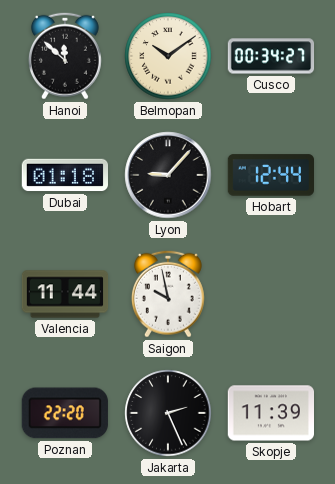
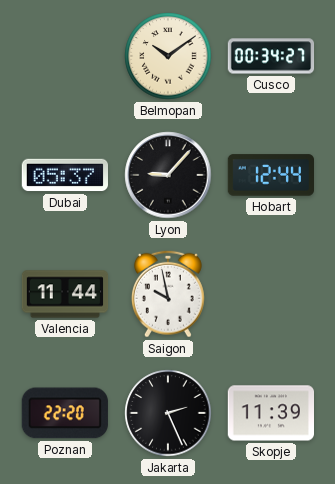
Hanoi: 11:52 -> none (65, 56)
Dubai: 01:18 -> 05:37 (64, 175)
